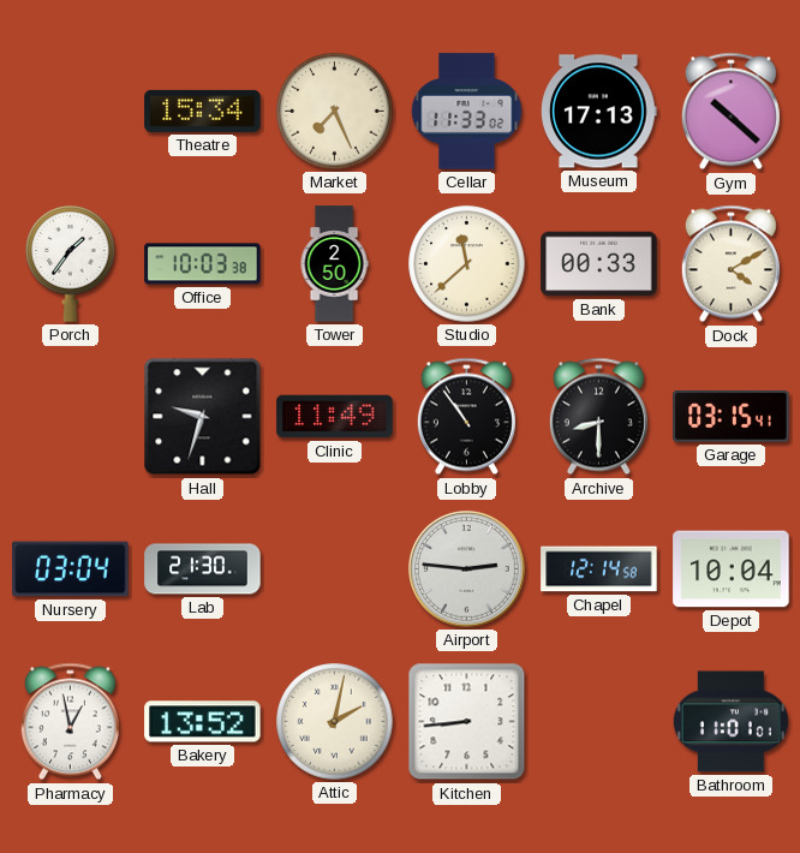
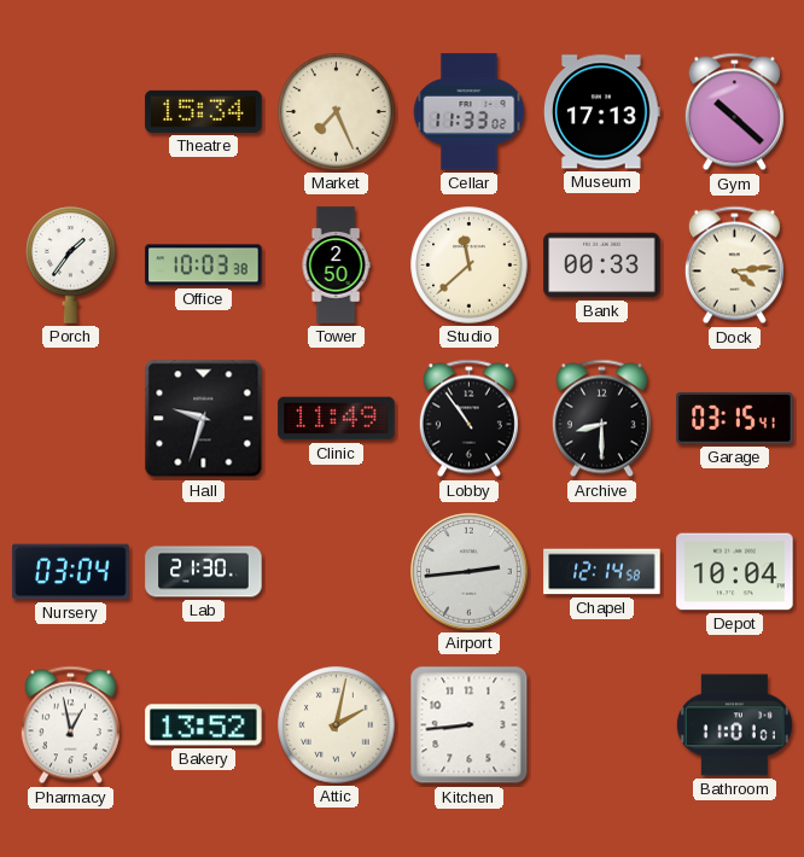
Dock: 4:10 -> 4:14 (734, 266)
Airport: 2:46 -> 2:44 (470, 572)
